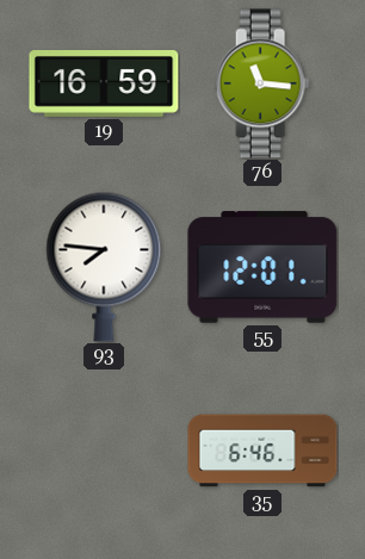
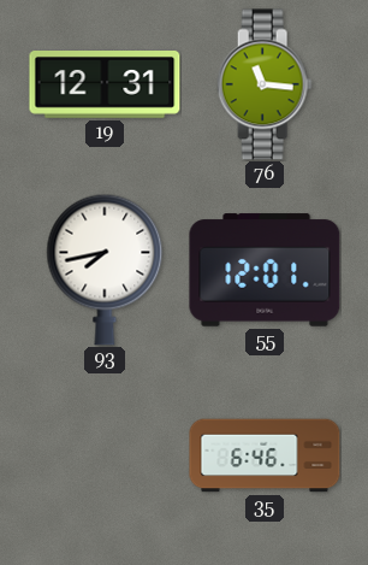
19: 16:59 -> 12:31 (105, 86)
93: 7:46 -> 7:43 (105, 270)
